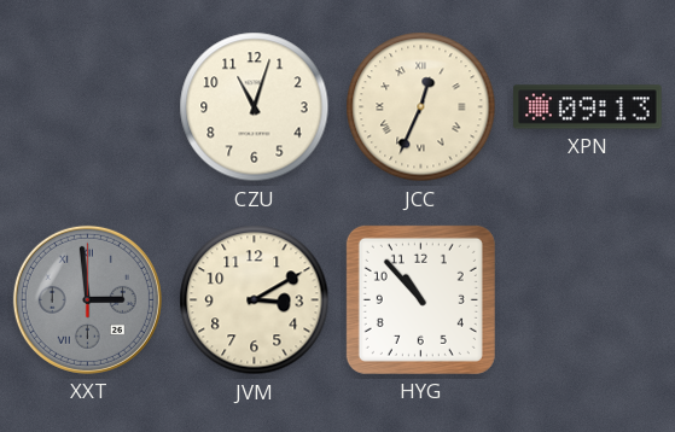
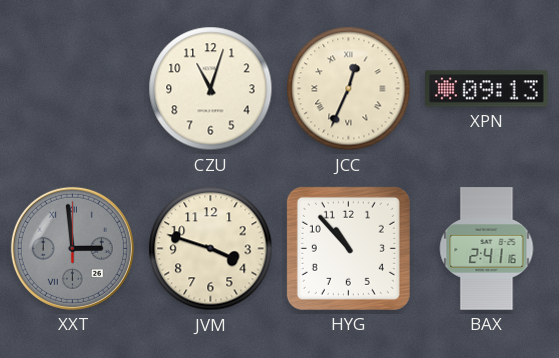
JVM: 3:10 -> 3:48 (211, 249)
BAX: none -> 2:41 (487, 249)
